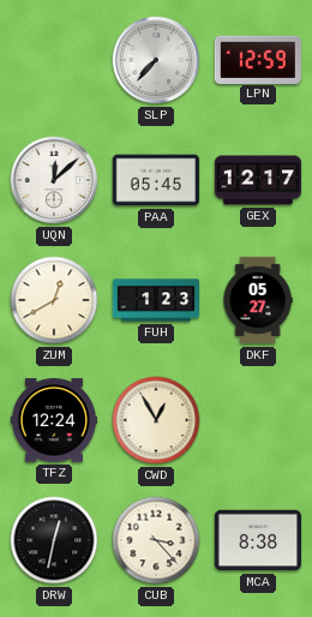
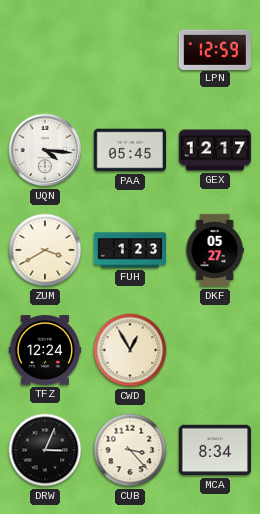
SLP: 7:37 -> none (156, 60)
UQN: 12:08 -> 4:16 (45, 150)
ZUM: 12:40 -> 3:40 (45, 250)
DRW: 12:32 -> 3:04 (45, 450)
MCA: 8:38 -> 8:34 (214, 450)
